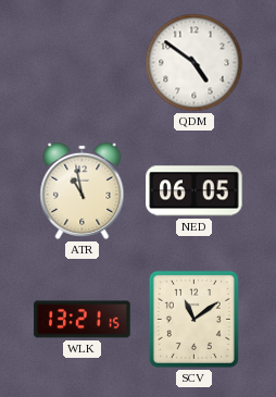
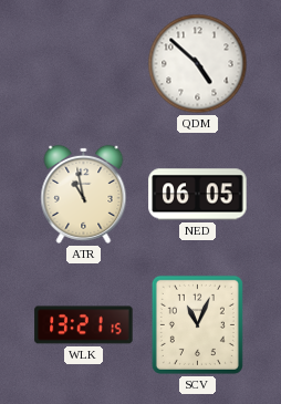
QDM: 4:51 -> 4:52 (198, 64)
SCV: 11:09 -> 11:04 (197, 324)
